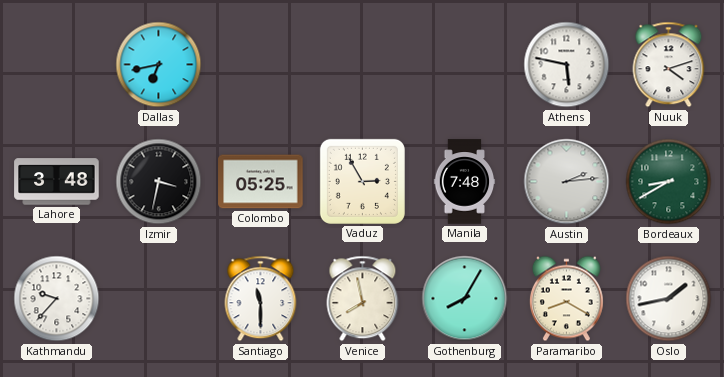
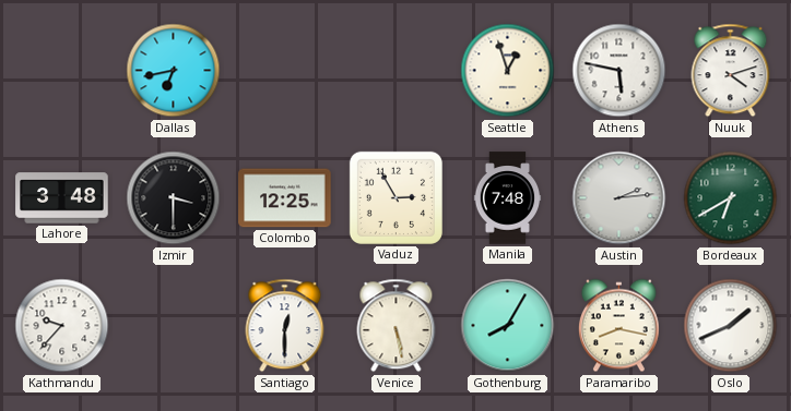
Seattle: none -> 12:57 (508, 71)
Izmir: 3:32 -> 3:30 (174, 198)
Colombo: 05:25 -> 12:25 (285, 198)
Bordeaux: 8:40 -> 6:40 (731, 198)
Santiago: 11:30 -> 12:30 (285, 326)
Venice: 7:58 -> 5:28 (397, 326)
Paramaribo: 8:20 -> 8:17 (618, 326)
Oslo: 1:43 -> 1:41 (731, 326)
